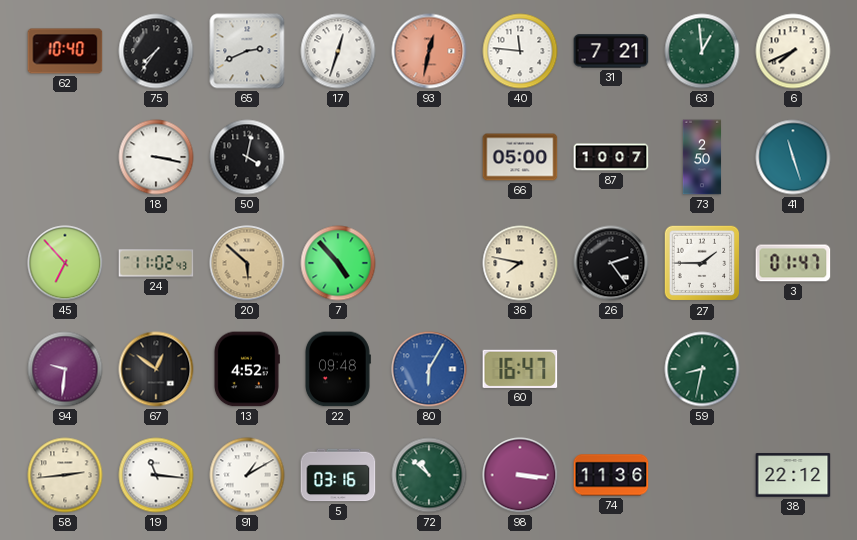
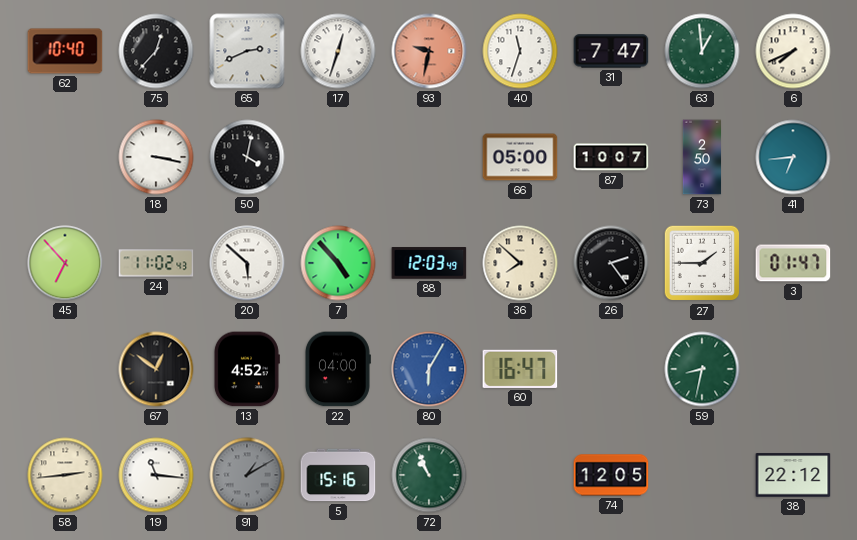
75: 7:36 -> 12:37 (156, 51)
93: 12:32 -> 9:32 (429, 51)
40: 11:46 -> 11:33 (520, 51)
31: 7:21 -> 7:47 (611, 51)
41: 11:27 -> 6:44 (793, 157)
20 dial: champagne -> white (247, 263)
88: none -> 12:03 (429, 263)
36: 7:47 -> 7:52 (520, 263)
94: 9:31 -> none (65, 369)
22: 09:48 -> 04:00 (337, 369)
91 dial: white -> grey (247, 475)
5: 03:16 -> 15:16 (338, 475)
72: 10:52 -> 10:56 (429, 475)
98: 3:16 -> none (520, 475)
74: 11:36 -> 12:05 (611, 475)
